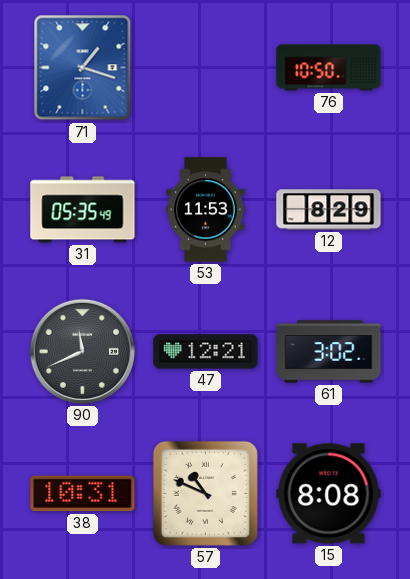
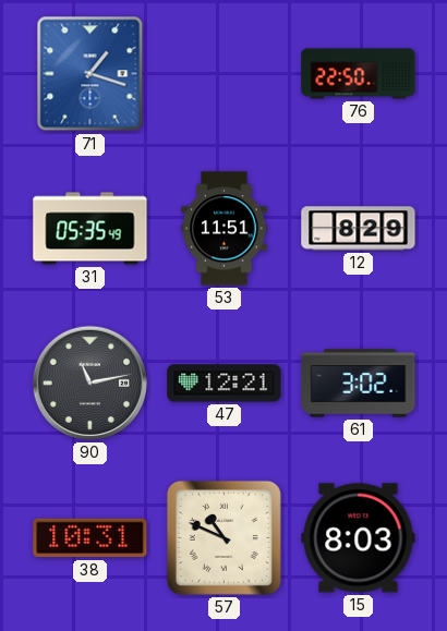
76: 10:50 -> 22:50 (359, 74)
53: 11:53 -> 11:51 (225, 229)
90: 11:41 -> 11:13 (89, 383)
15: 8:08 -> 8:03 (359, 538)
